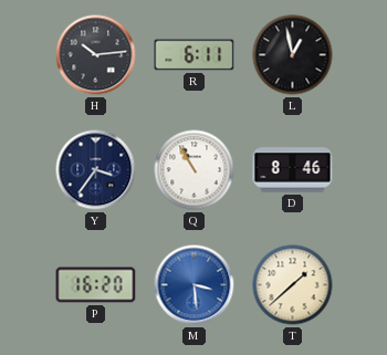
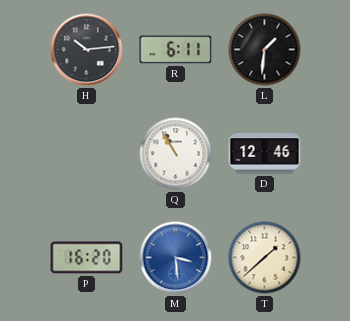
L: 12:58 -> 1:31 (265, 50)
Y: 3:36 -> none (96, 170)
D: 8:46 -> 12:46 (265, 154)
